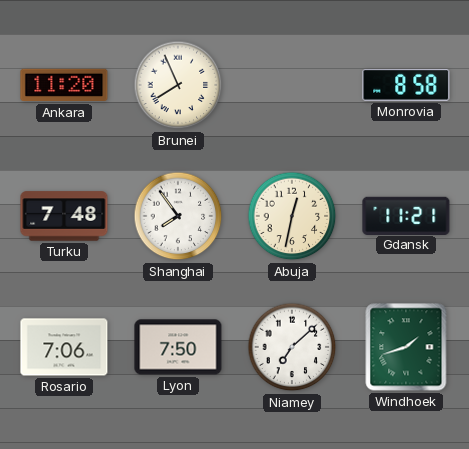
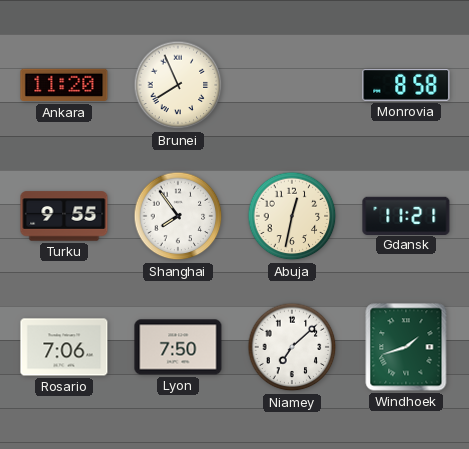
Turku: 7:48 -> 9:55 (64, 216)
